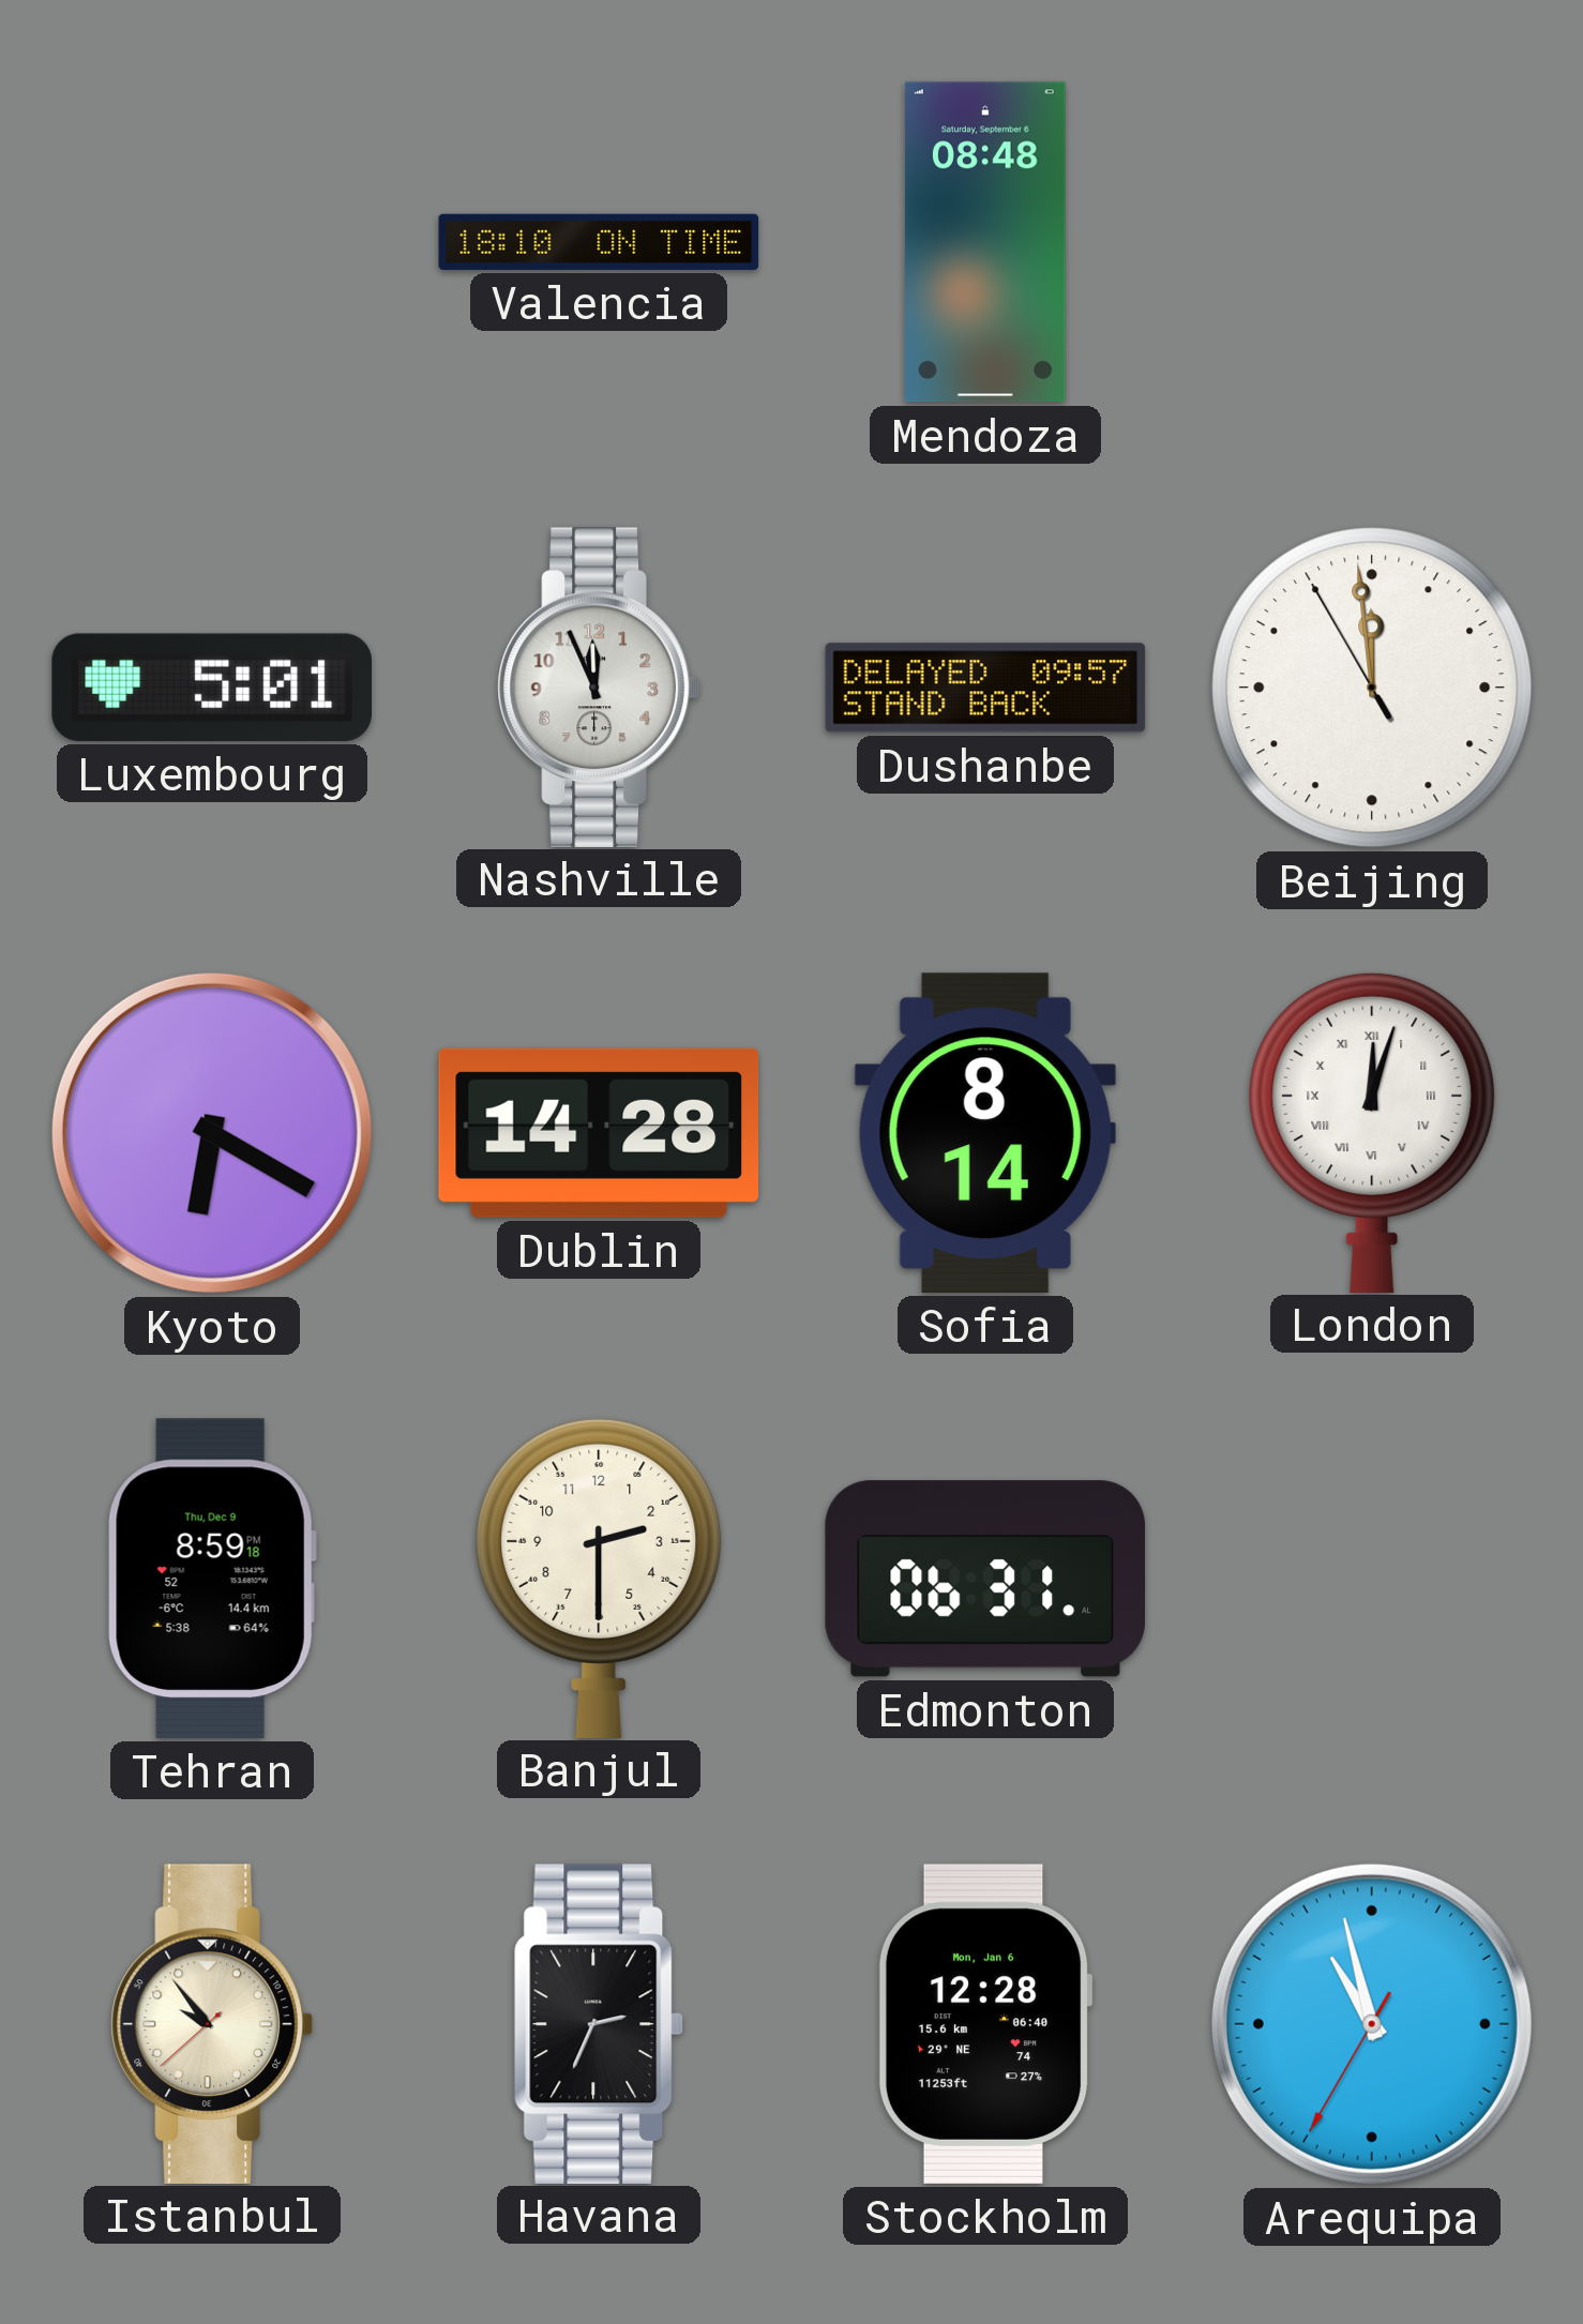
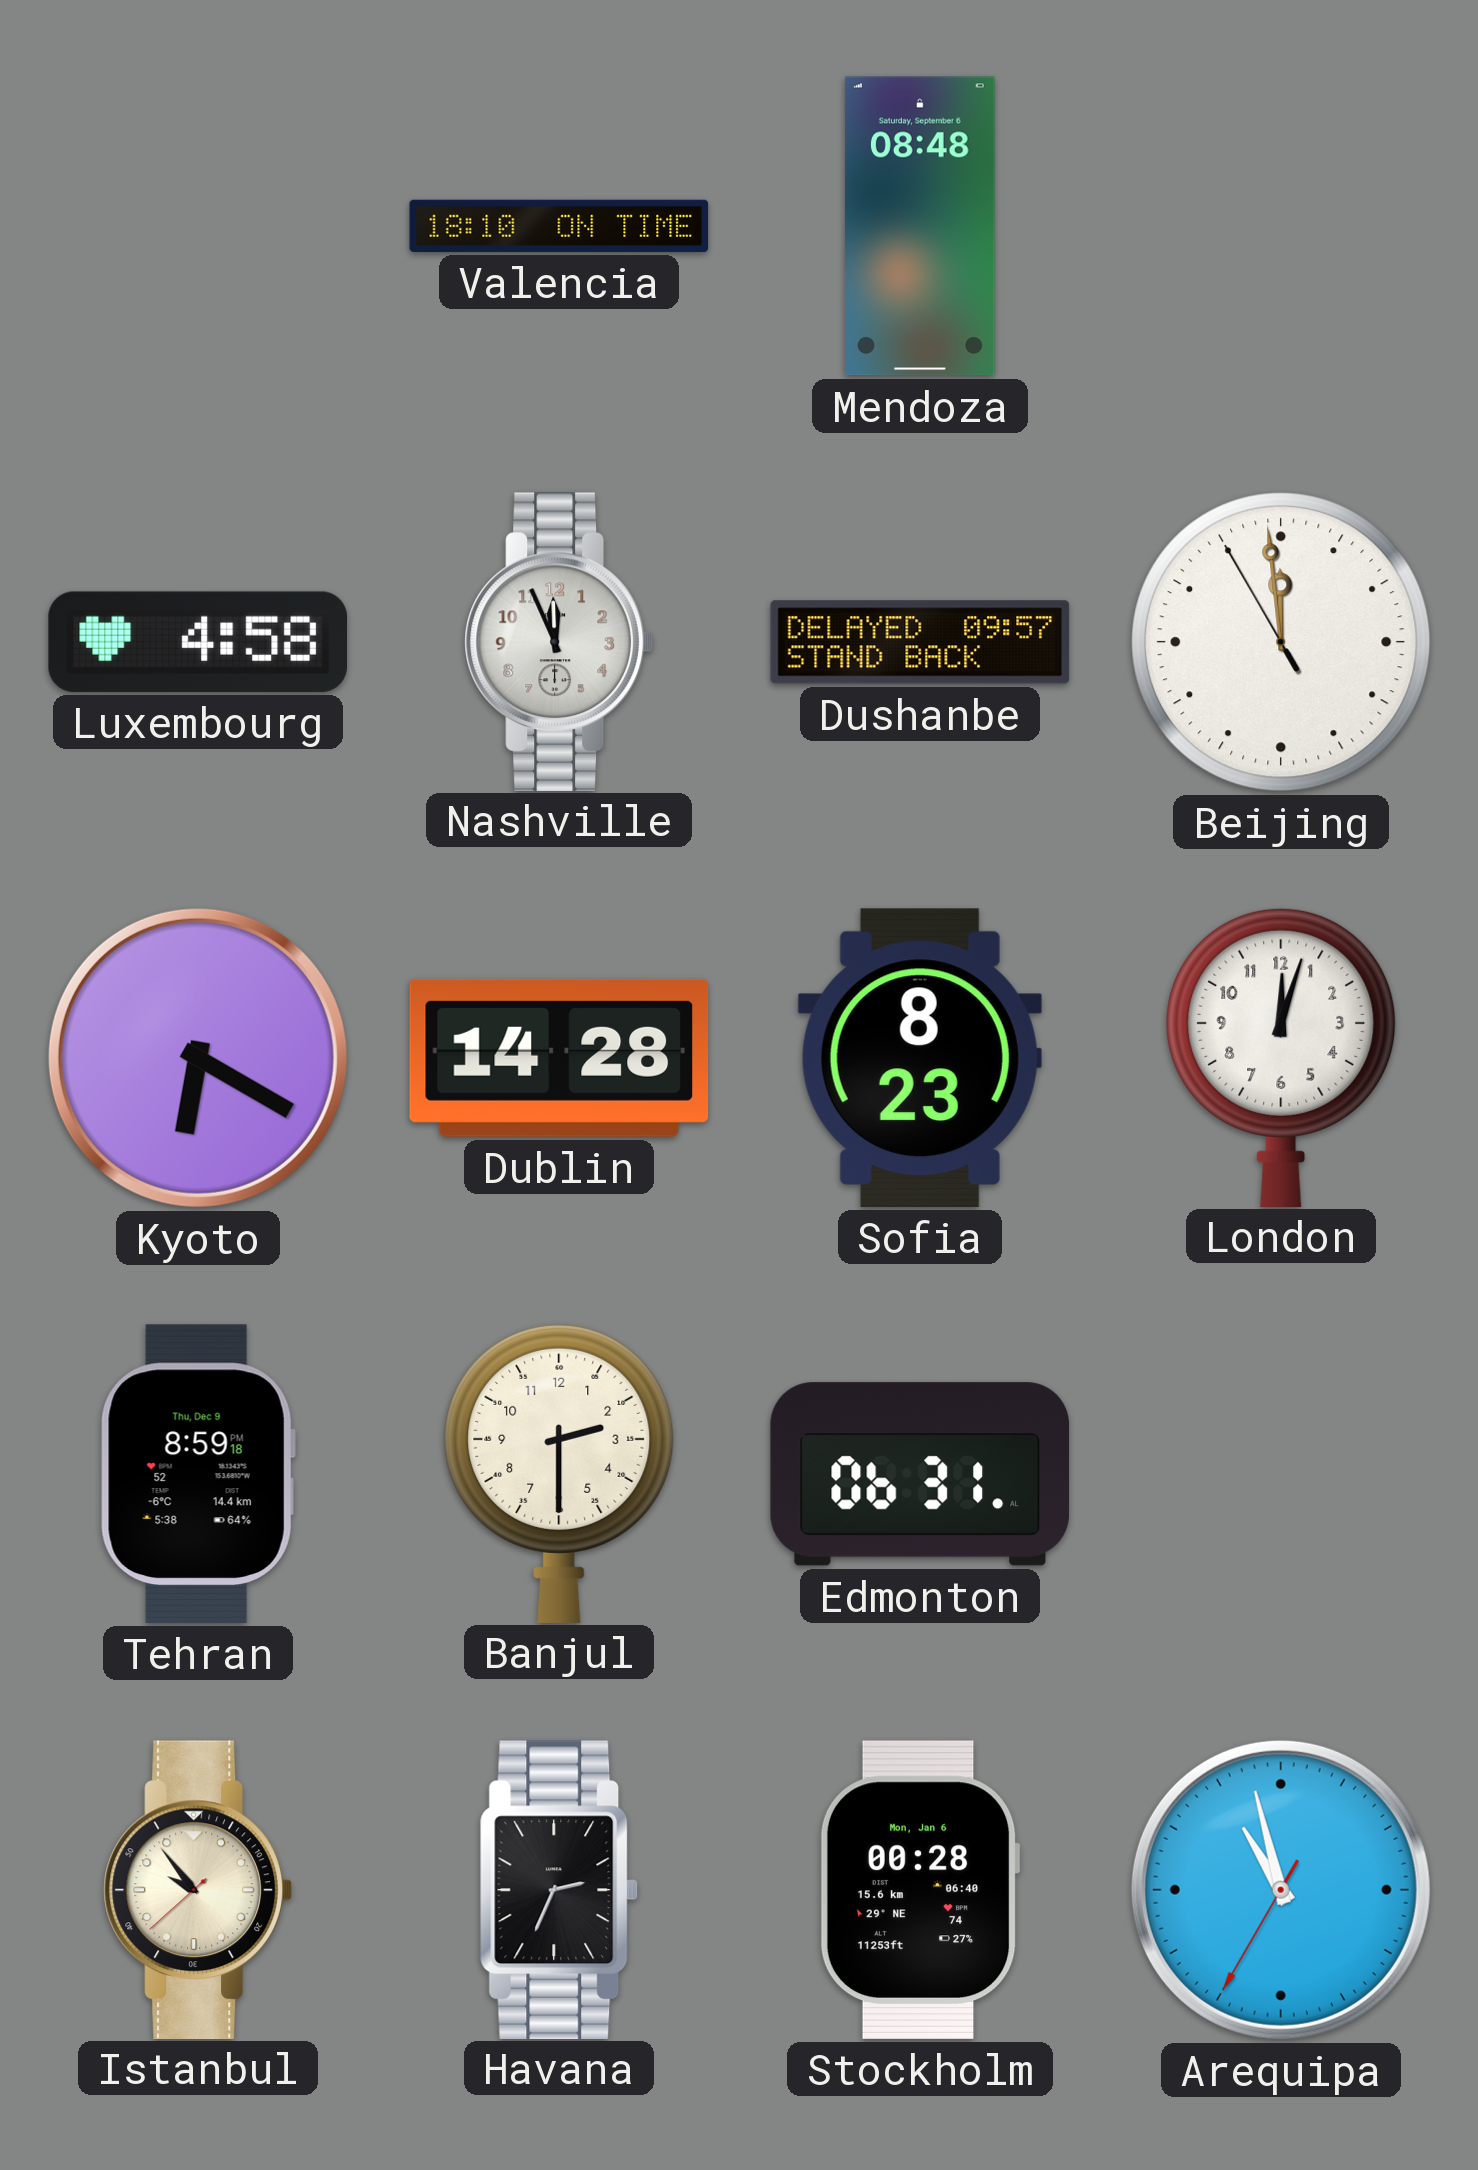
Luxembourg: 5:01 -> 4:58 (197, 642)
Sofia: 8:14 -> 8:23 (920, 1058)
London numerals: Roman -> Arabic (1281, 1057)
Stockholm: 12:28 -> 00:28 (920, 1890)
